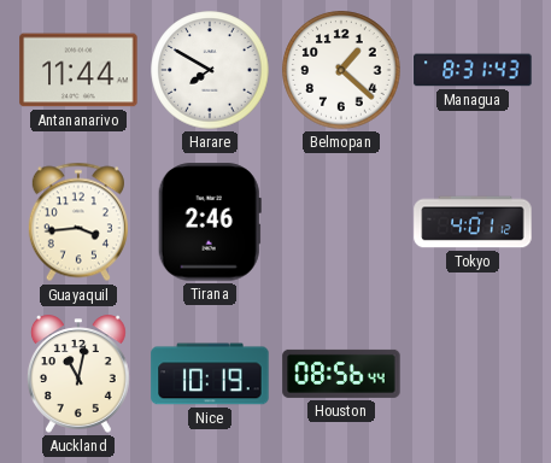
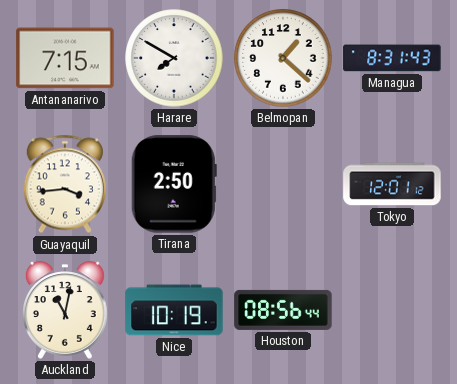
Antananarivo: 11:44 -> 7:15 (65, 58)
Tirana: 2:46 -> 2:50 (174, 184)
Tokyo: 4:01 -> 12:01 (392, 184)
